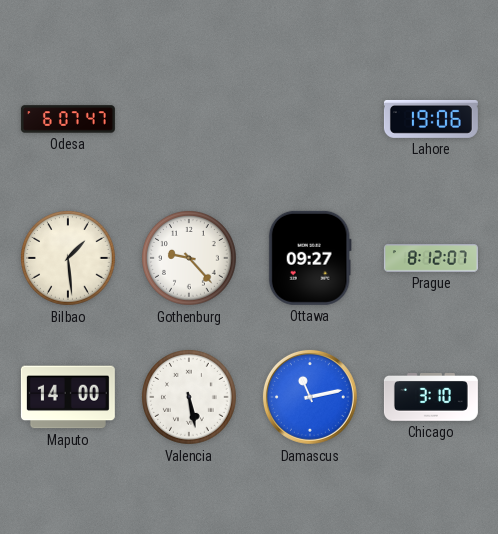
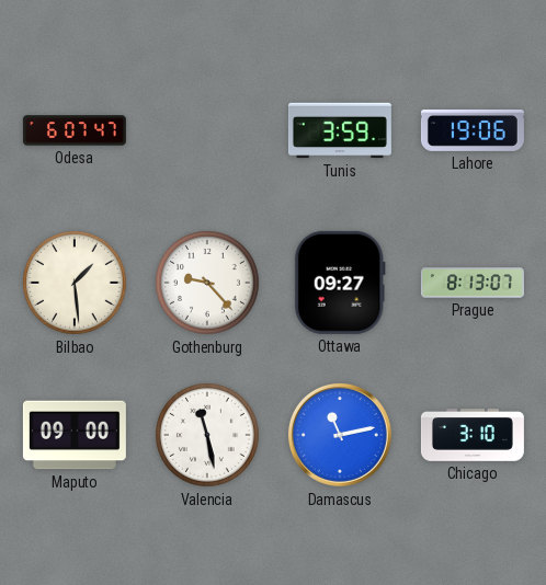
Tunis: none -> 3:59 (340, 130)
Prague: 8:12 -> 8:13 (473, 283)
Maputo: 14:00 -> 09:00 (75, 435)
Valencia: 5:28 -> 11:28 (208, 436)
